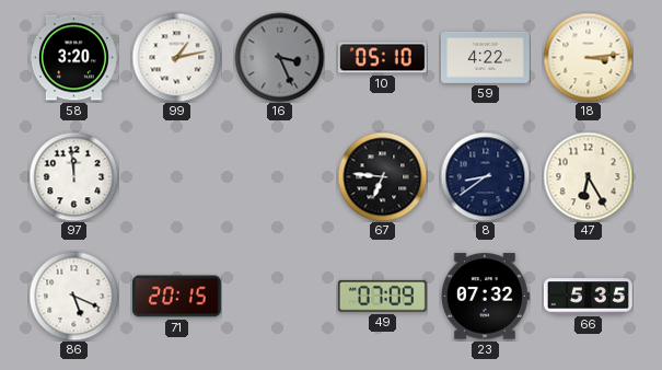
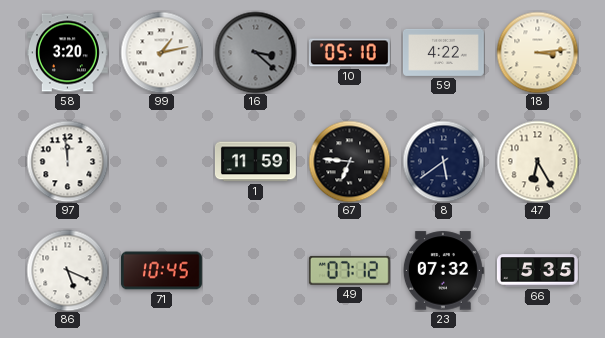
16: 3:26 -> 3:22 (255, 52)
1: none -> 11:59 (255, 162)
8: 8:39 -> 5:39 (443, 161)
71: 20:15 -> 10:45 (161, 271)
49: 07:09 -> 07:12 (349, 270)
